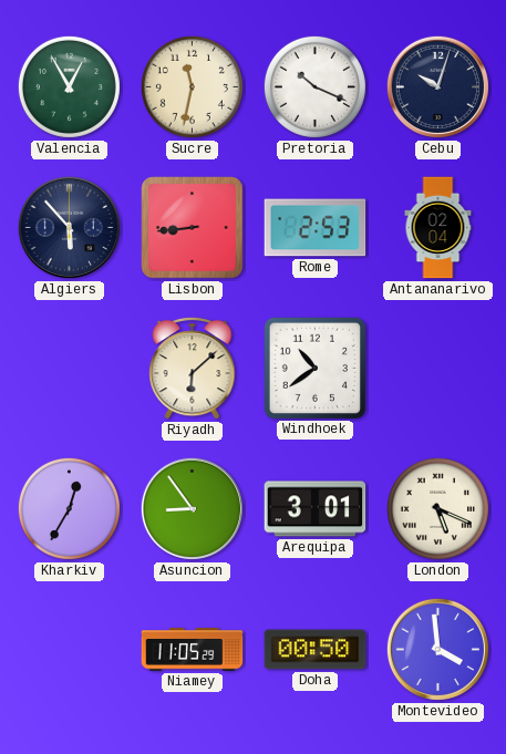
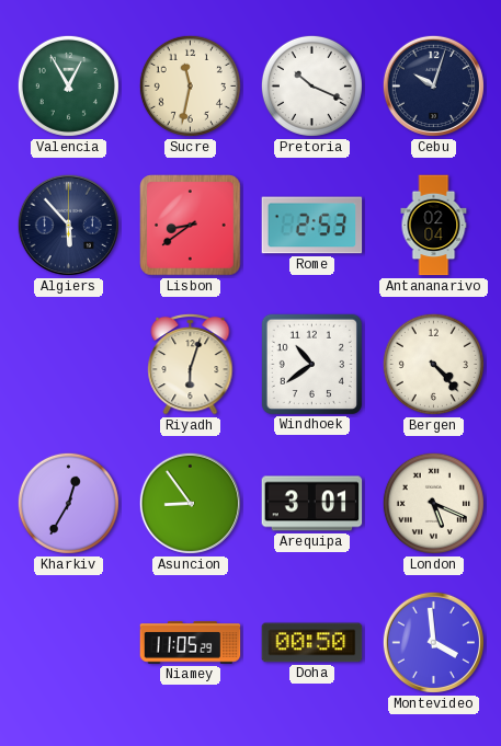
Lisbon: 8:44 -> 8:39 (191, 226)
Riyadh: 6:08 -> 6:03 (191, 364)
Bergen: none -> 4:23 (433, 364)
